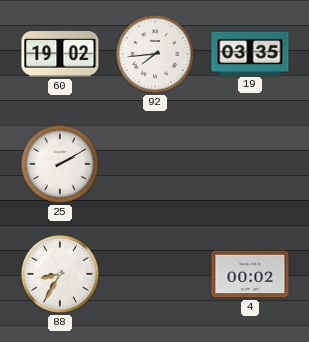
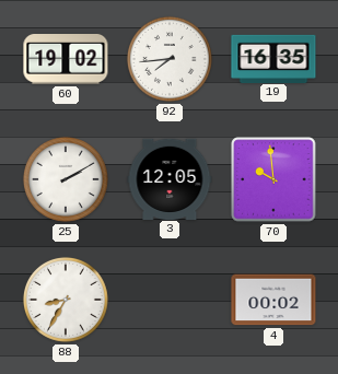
19: 03:35 -> 16:35 (273, 58)
3: none -> 12:05 (170, 178)
70: none -> 9:59 (273, 179)
